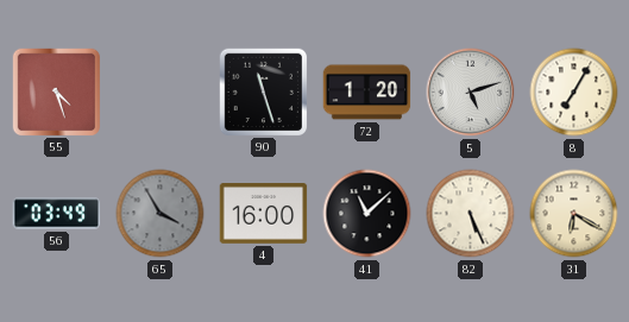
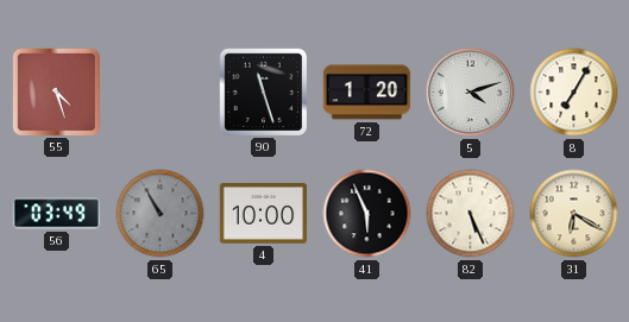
5: 5:12 -> 4:12 (471, 93)
65: 3:55 -> 10:55 (161, 214)
4: 16:00 -> 10:00 (264, 214)
41: 11:08 -> 5:56 (367, 214)
